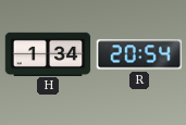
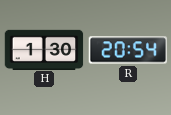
H: 1:34 -> 1:30 (44, 49)
